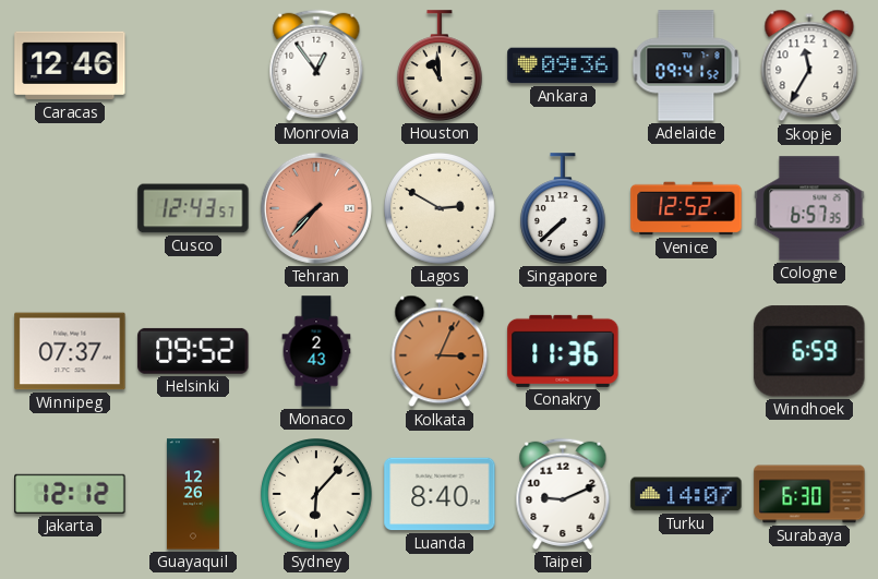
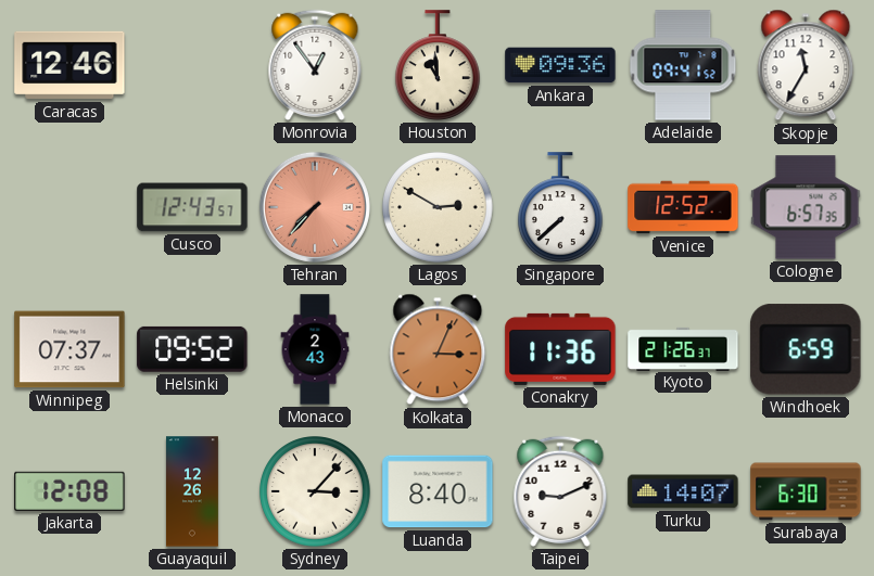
Kyoto: none -> 21:26 (683, 348)
Jakarta: 12:12 -> 12:08 (69, 491)
Sydney: 6:07 -> 3:07 (315, 491)
